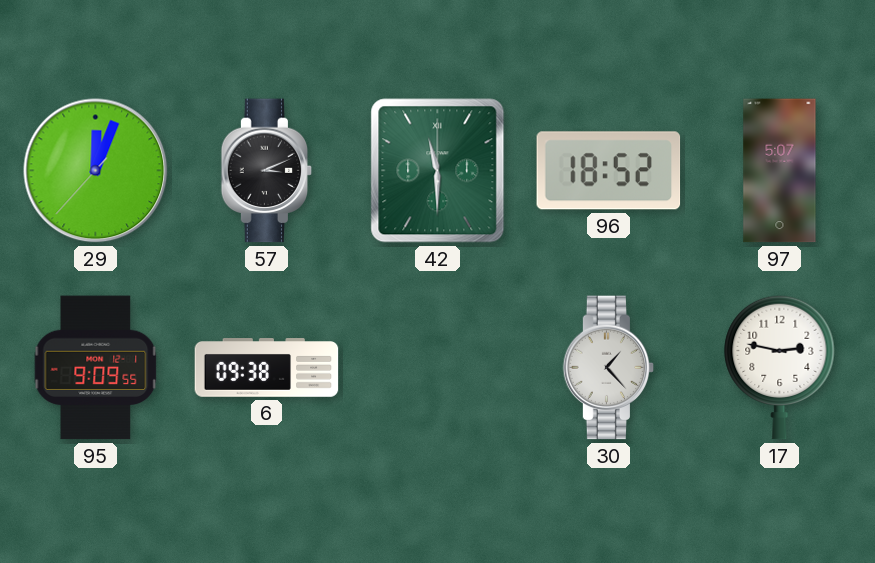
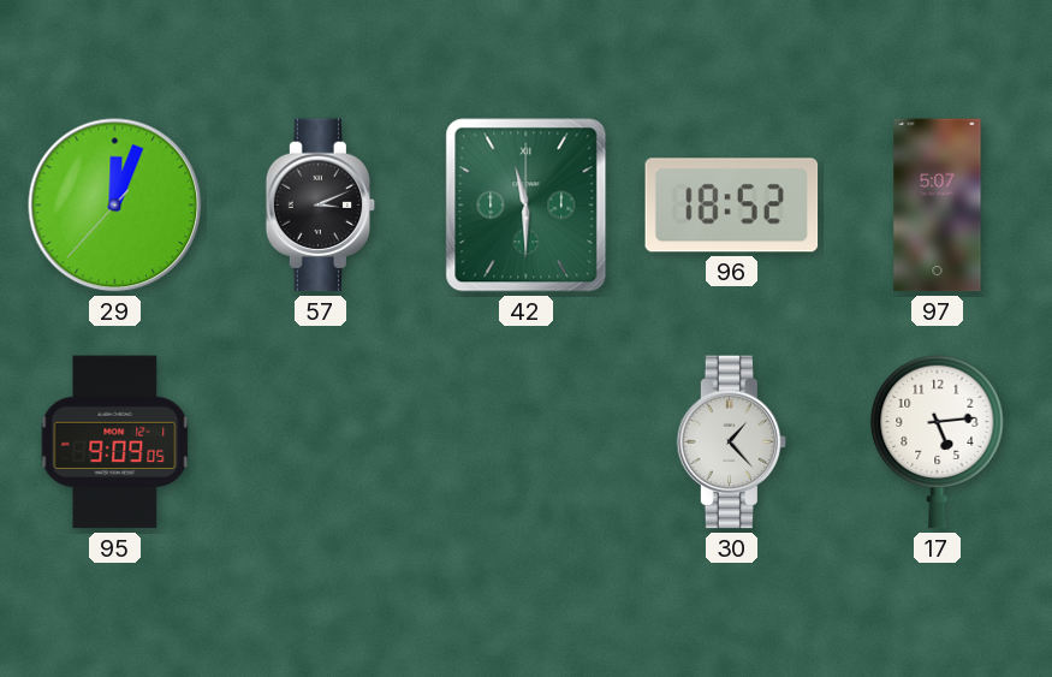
95: 9:09:55 -> 9:09:05 (115, 443)
6: 09:38 -> none (267, 368)
17: 2:47 -> 5:14 (938, 441)
